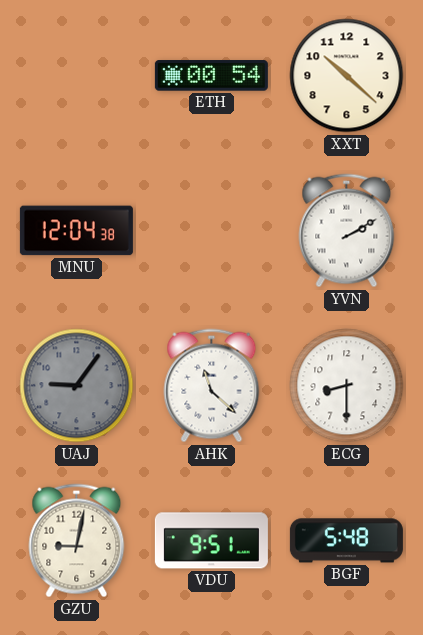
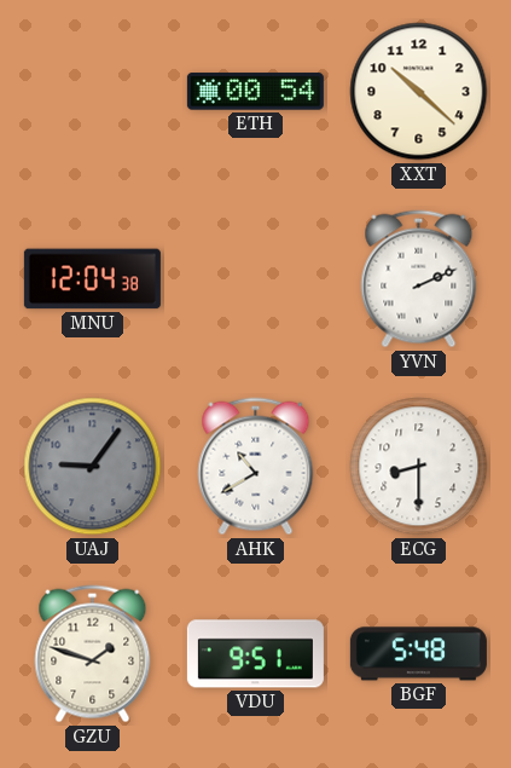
YVN: 2:10 -> 2:11 (419, 279)
AHK: 11:22 -> 10:40 (256, 467)
GZU: 9:02 -> 1:48 (93, 654)
